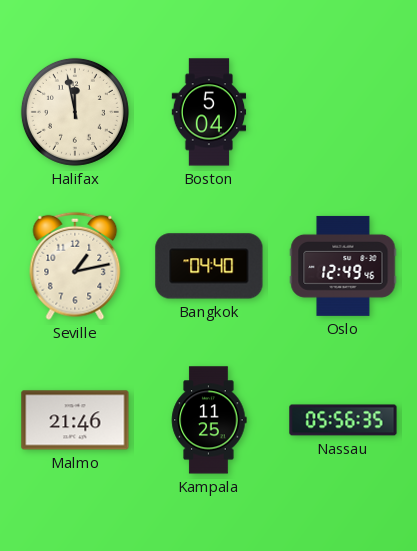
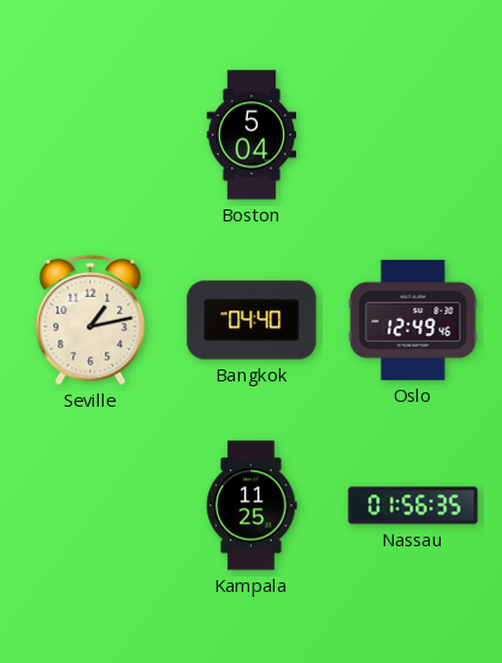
Halifax: 11:58 -> none (75, 112)
Malmo: 21:46 -> none (75, 420)
Nassau: 05:56 -> 01:56 (413, 505)
